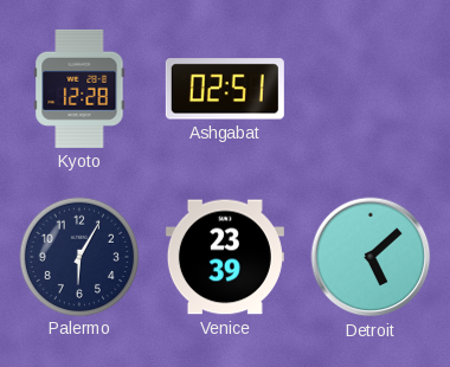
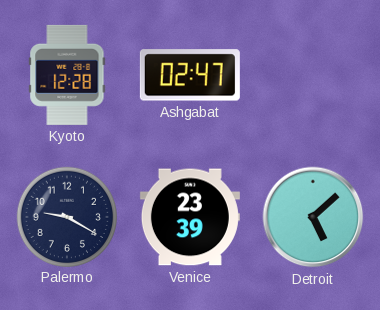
Ashgabat: 02:51 -> 02:47 (190, 75)
Palermo: 6:05 -> 9:20 (66, 216)
